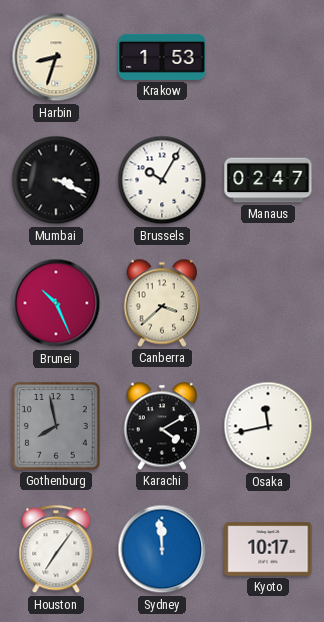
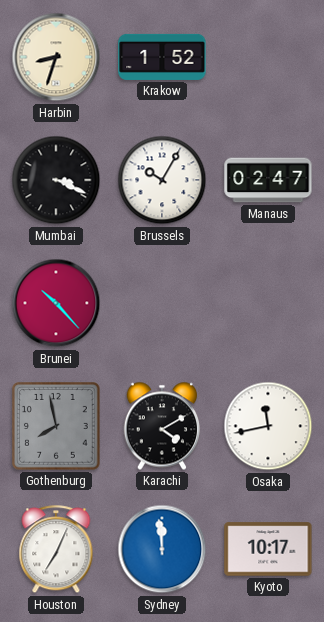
Krakow: 1:53 -> 1:52 (162, 57)
Brunei: 10:26 -> 10:23 (56, 303)
Canberra: 3:38 -> none (161, 303)
Houston: 7:06 -> 7:04 (56, 550)
